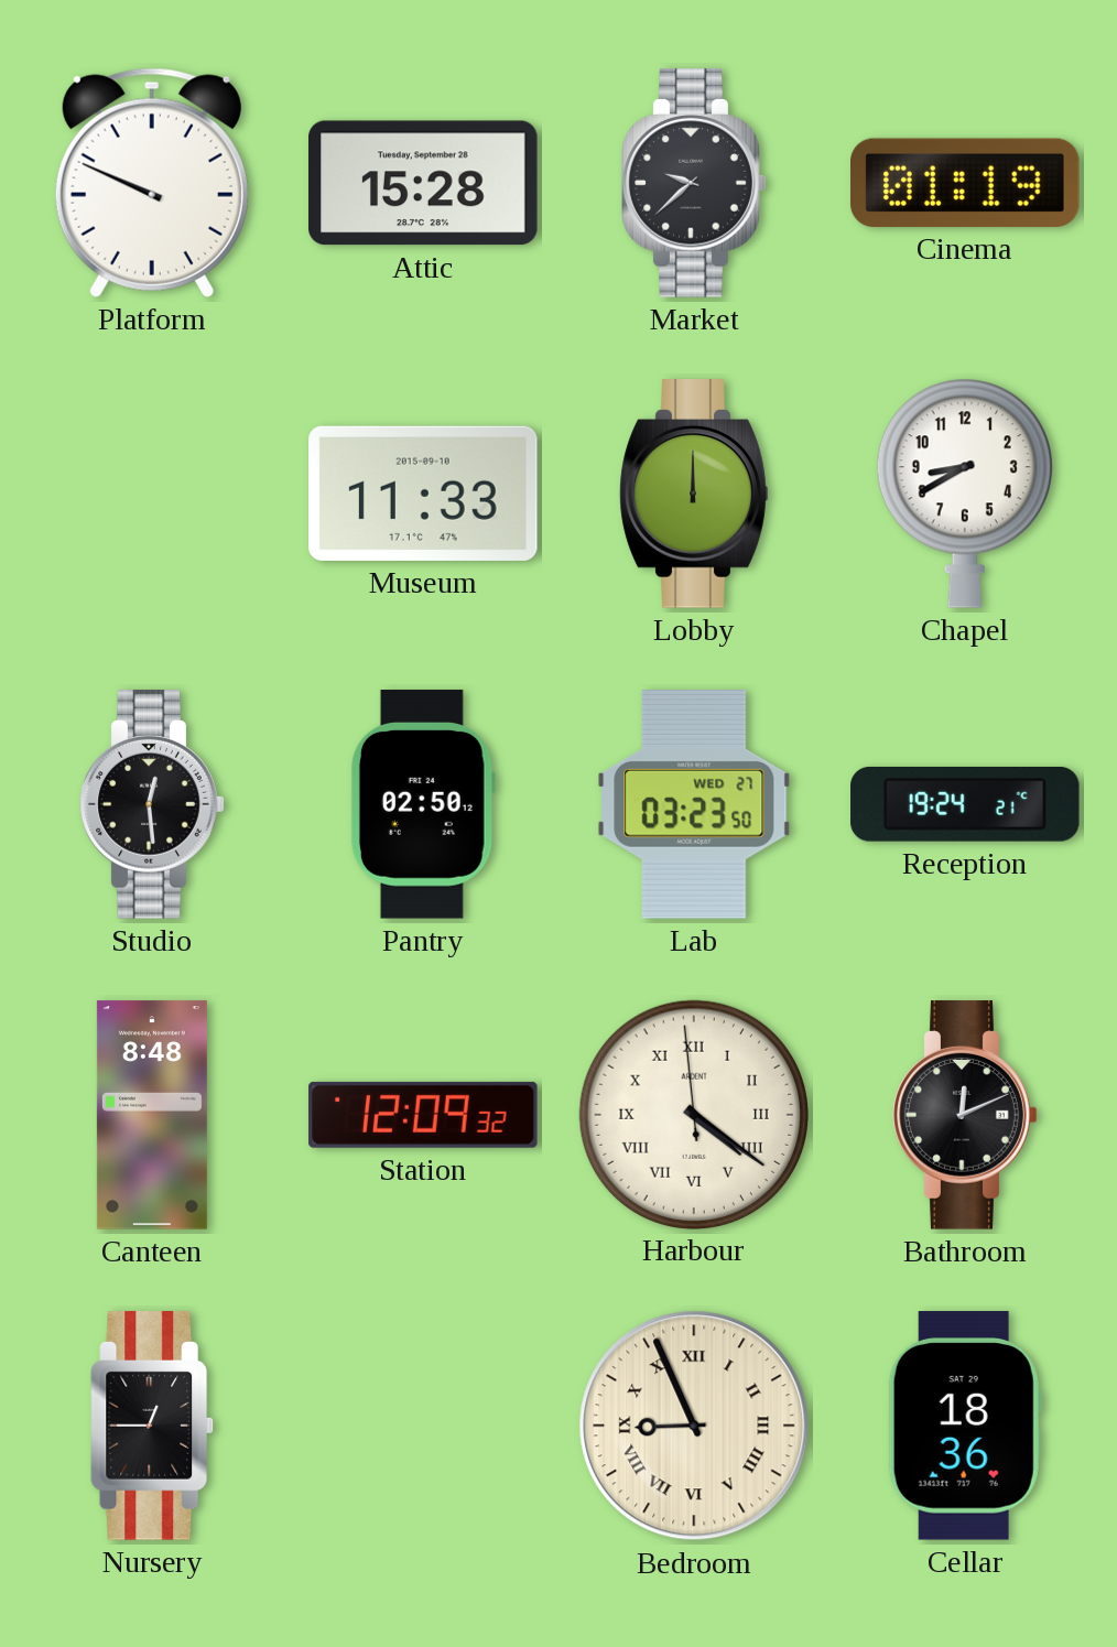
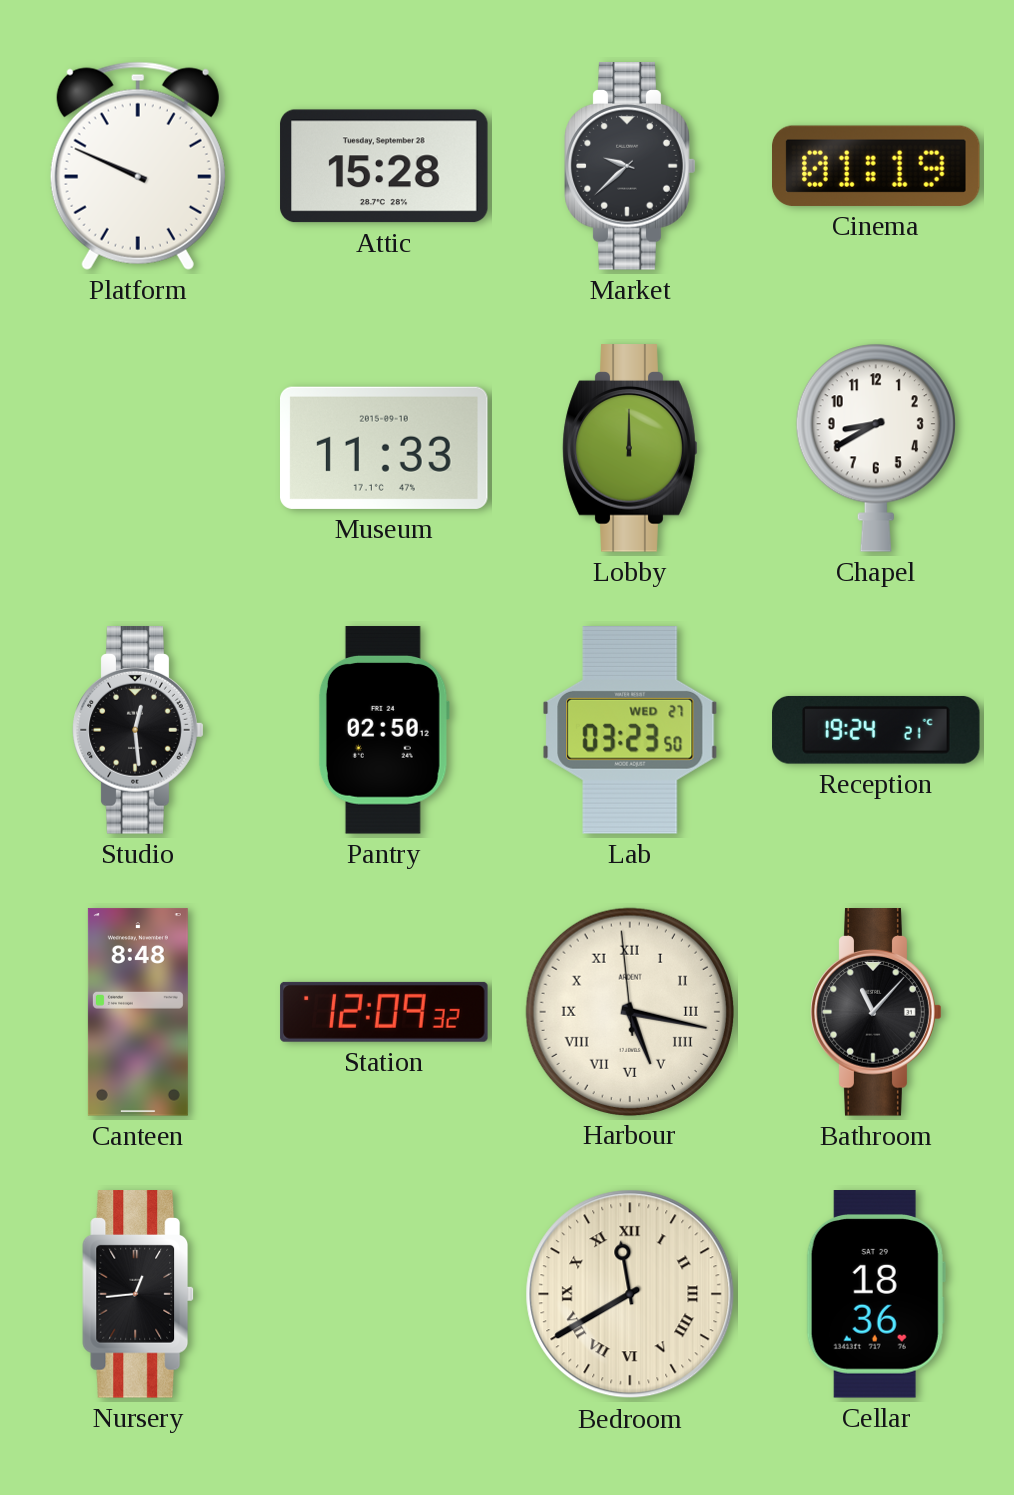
Harbour: 4:20 -> 5:16 (629, 1011)
Bathroom: 12:11 -> 11:07 (876, 1012)
Nursery: 12:45 -> 12:44 (139, 1294)
Bedroom: 8:56 -> 11:40 (630, 1294)
